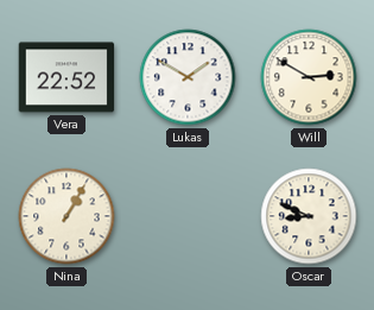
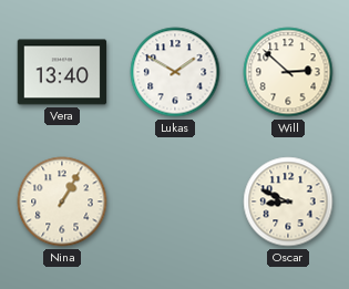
Vera: 22:52 -> 13:40 (62, 72)
Will: 2:50 -> 2:52 (288, 72)
